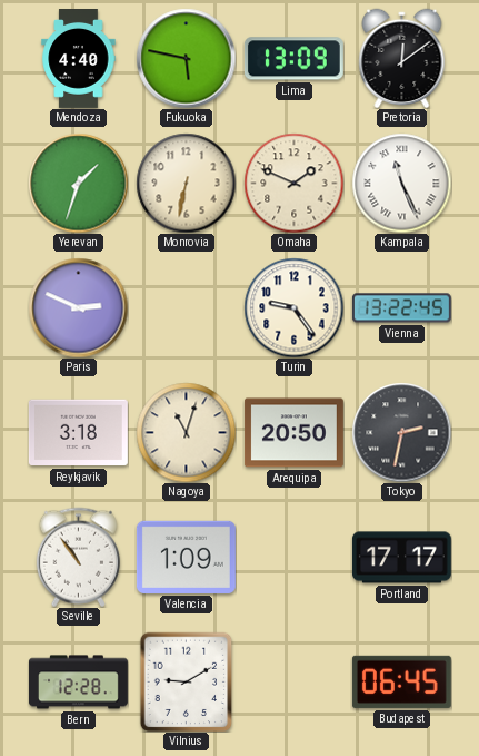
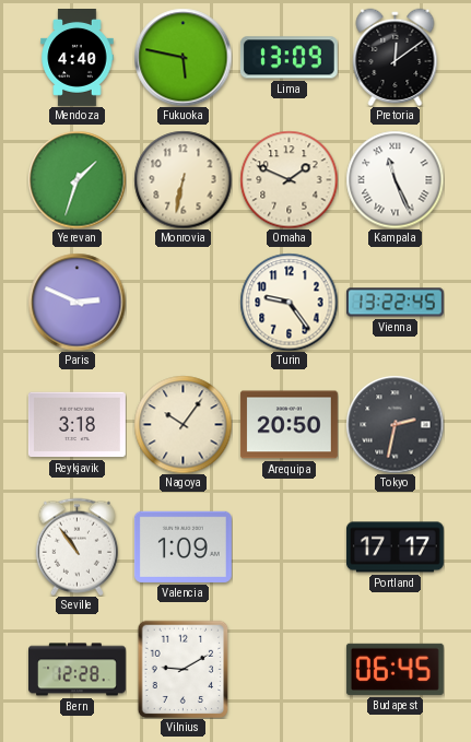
Nagoya: 11:03 -> 10:06 (182, 424)
